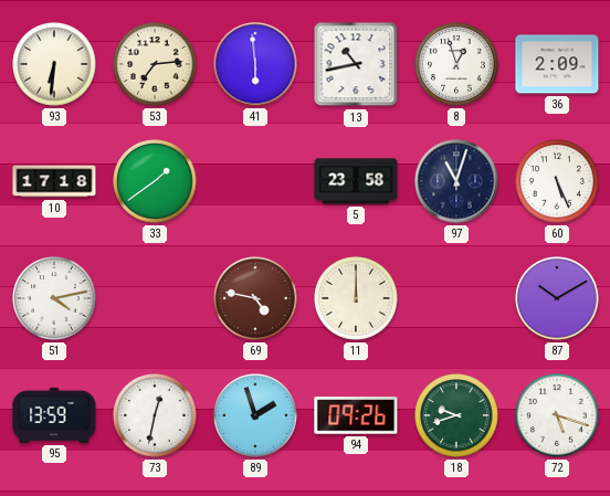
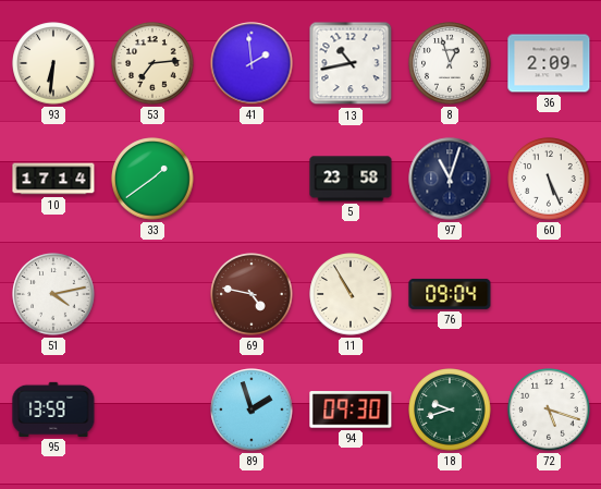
41: 5:59 -> 1:59 (252, 63)
10: 17:18 -> 17:14 (53, 179)
11: 12:00 -> 10:55 (351, 294)
76: none -> 09:04 (450, 294)
87: 10:10 -> none (557, 298)
73: 12:32 -> none (155, 415)
94: 09:26 -> 09:30 (351, 409)
